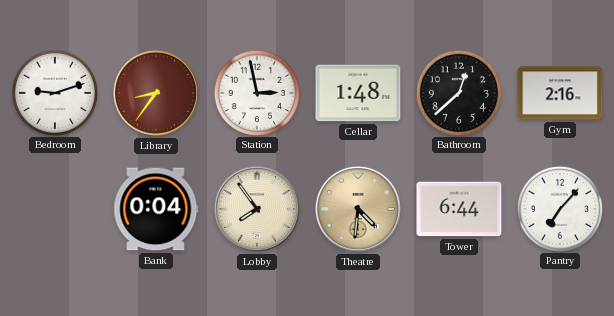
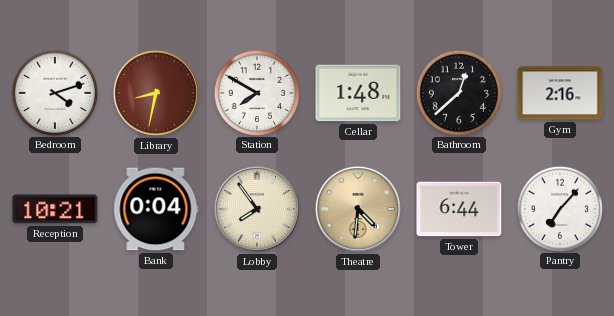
Bedroom: 9:12 -> 4:12 (54, 92)
Library: 8:36 -> 8:32 (156, 93)
Station: 2:58 -> 7:50 (256, 92)
Reception: none -> 10:21 (55, 209)
